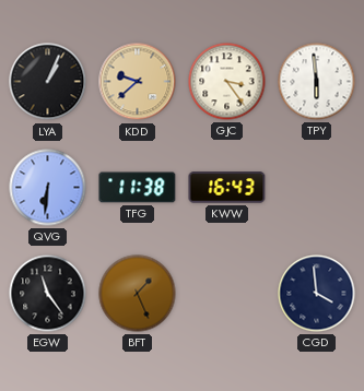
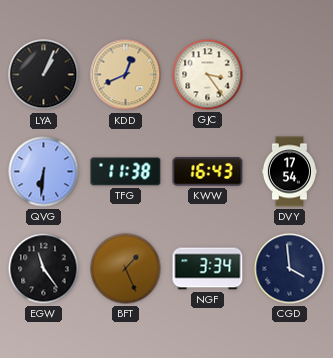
KDD: 9:38 -> 12:41 (126, 75)
TPY: 5:59 -> none (317, 82)
DVY: none -> 17:54 (289, 172)
NGF: none -> 3:34 (208, 269)
